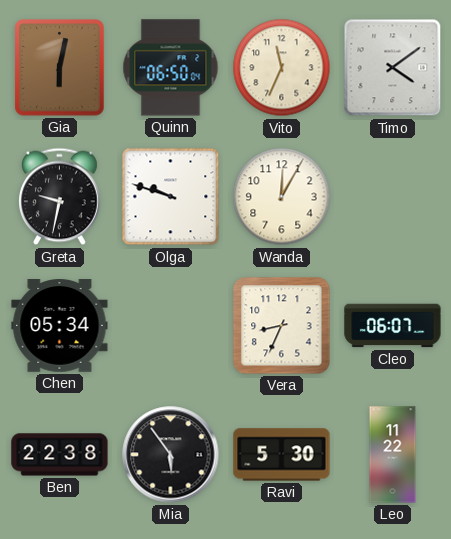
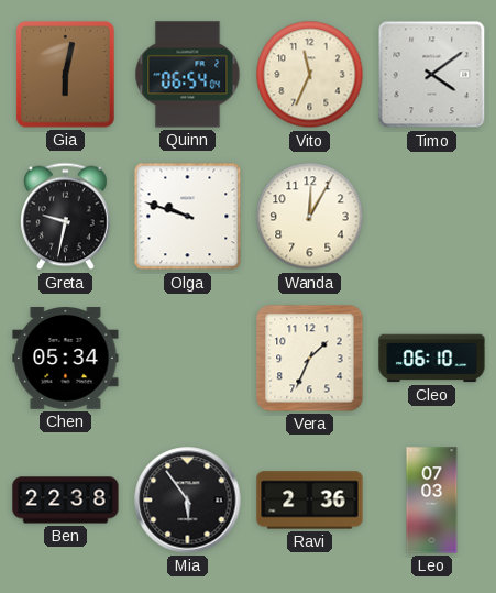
Quinn: 06:50 -> 06:54 (188, 75)
Vera: 8:34 -> 1:34 (310, 359)
Cleo: 06:07 -> 06:10 (432, 359)
Ravi: 5:30 -> 2:36 (310, 501)
Leo: 11:22 -> 07:03 (432, 501)
